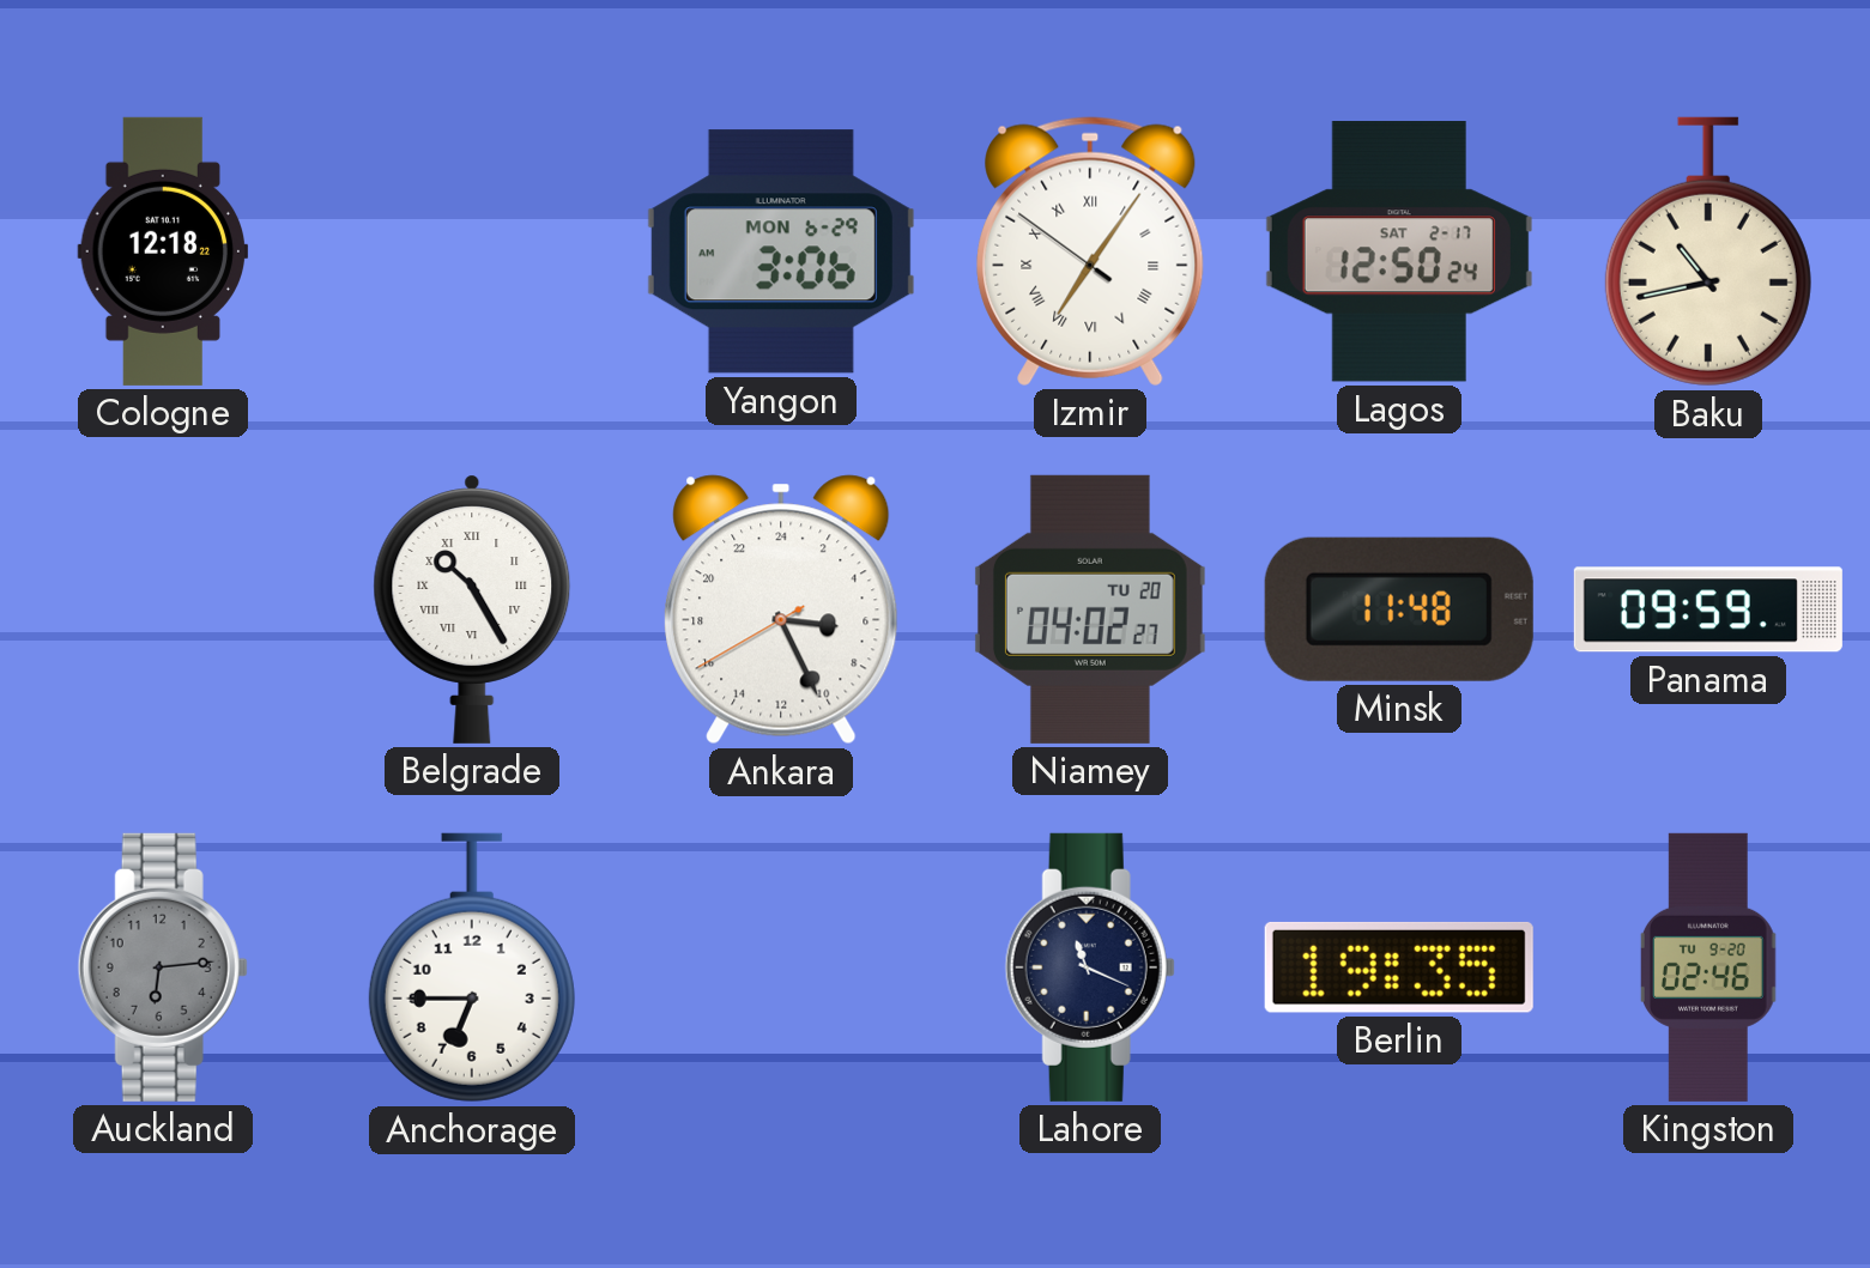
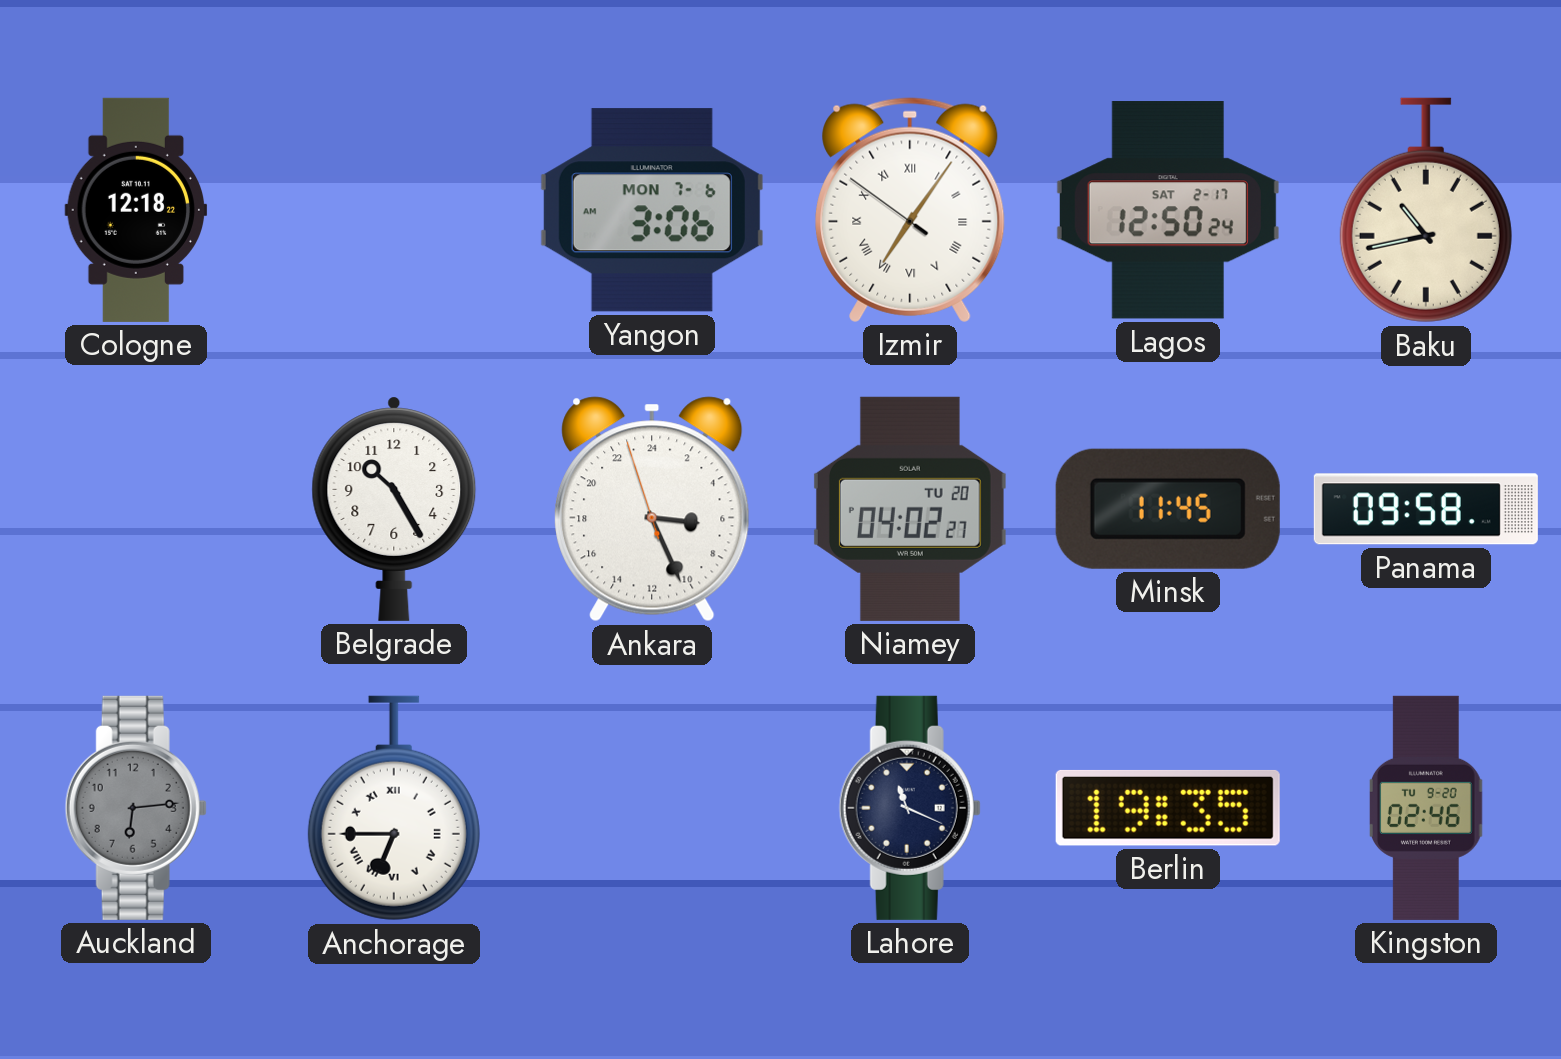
Yangon date: MON 6-29 -> MON 7-6 (652, 210)
Belgrade numerals: Roman -> Arabic (394, 509)
Ankara: 6:25:40 -> 6:25:57 (652, 509)
Minsk: 11:48 -> 11:45 (1168, 509)
Panama: 09:59 -> 09:58 (1426, 509)
Anchorage numerals: Arabic -> Roman (394, 808)
